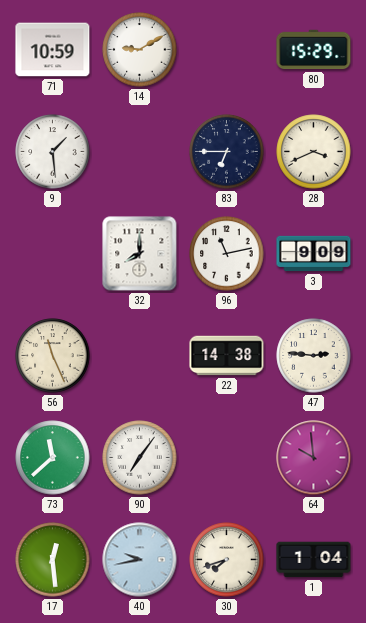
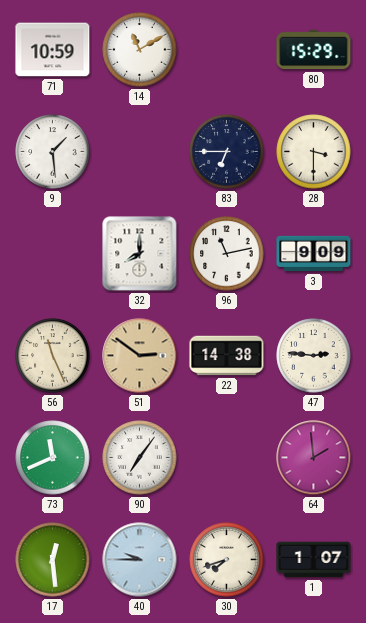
14: 9:10 -> 11:10 (140, 50)
28: 3:41 -> 3:30 (314, 152)
51: none -> 2:51 (140, 356)
73: 11:38 -> 11:41 (53, 458)
64: 9:59 -> 1:59 (314, 458)
40: 9:43 -> 9:45 (140, 560)
1: 1:04 -> 1:07 (314, 560)
